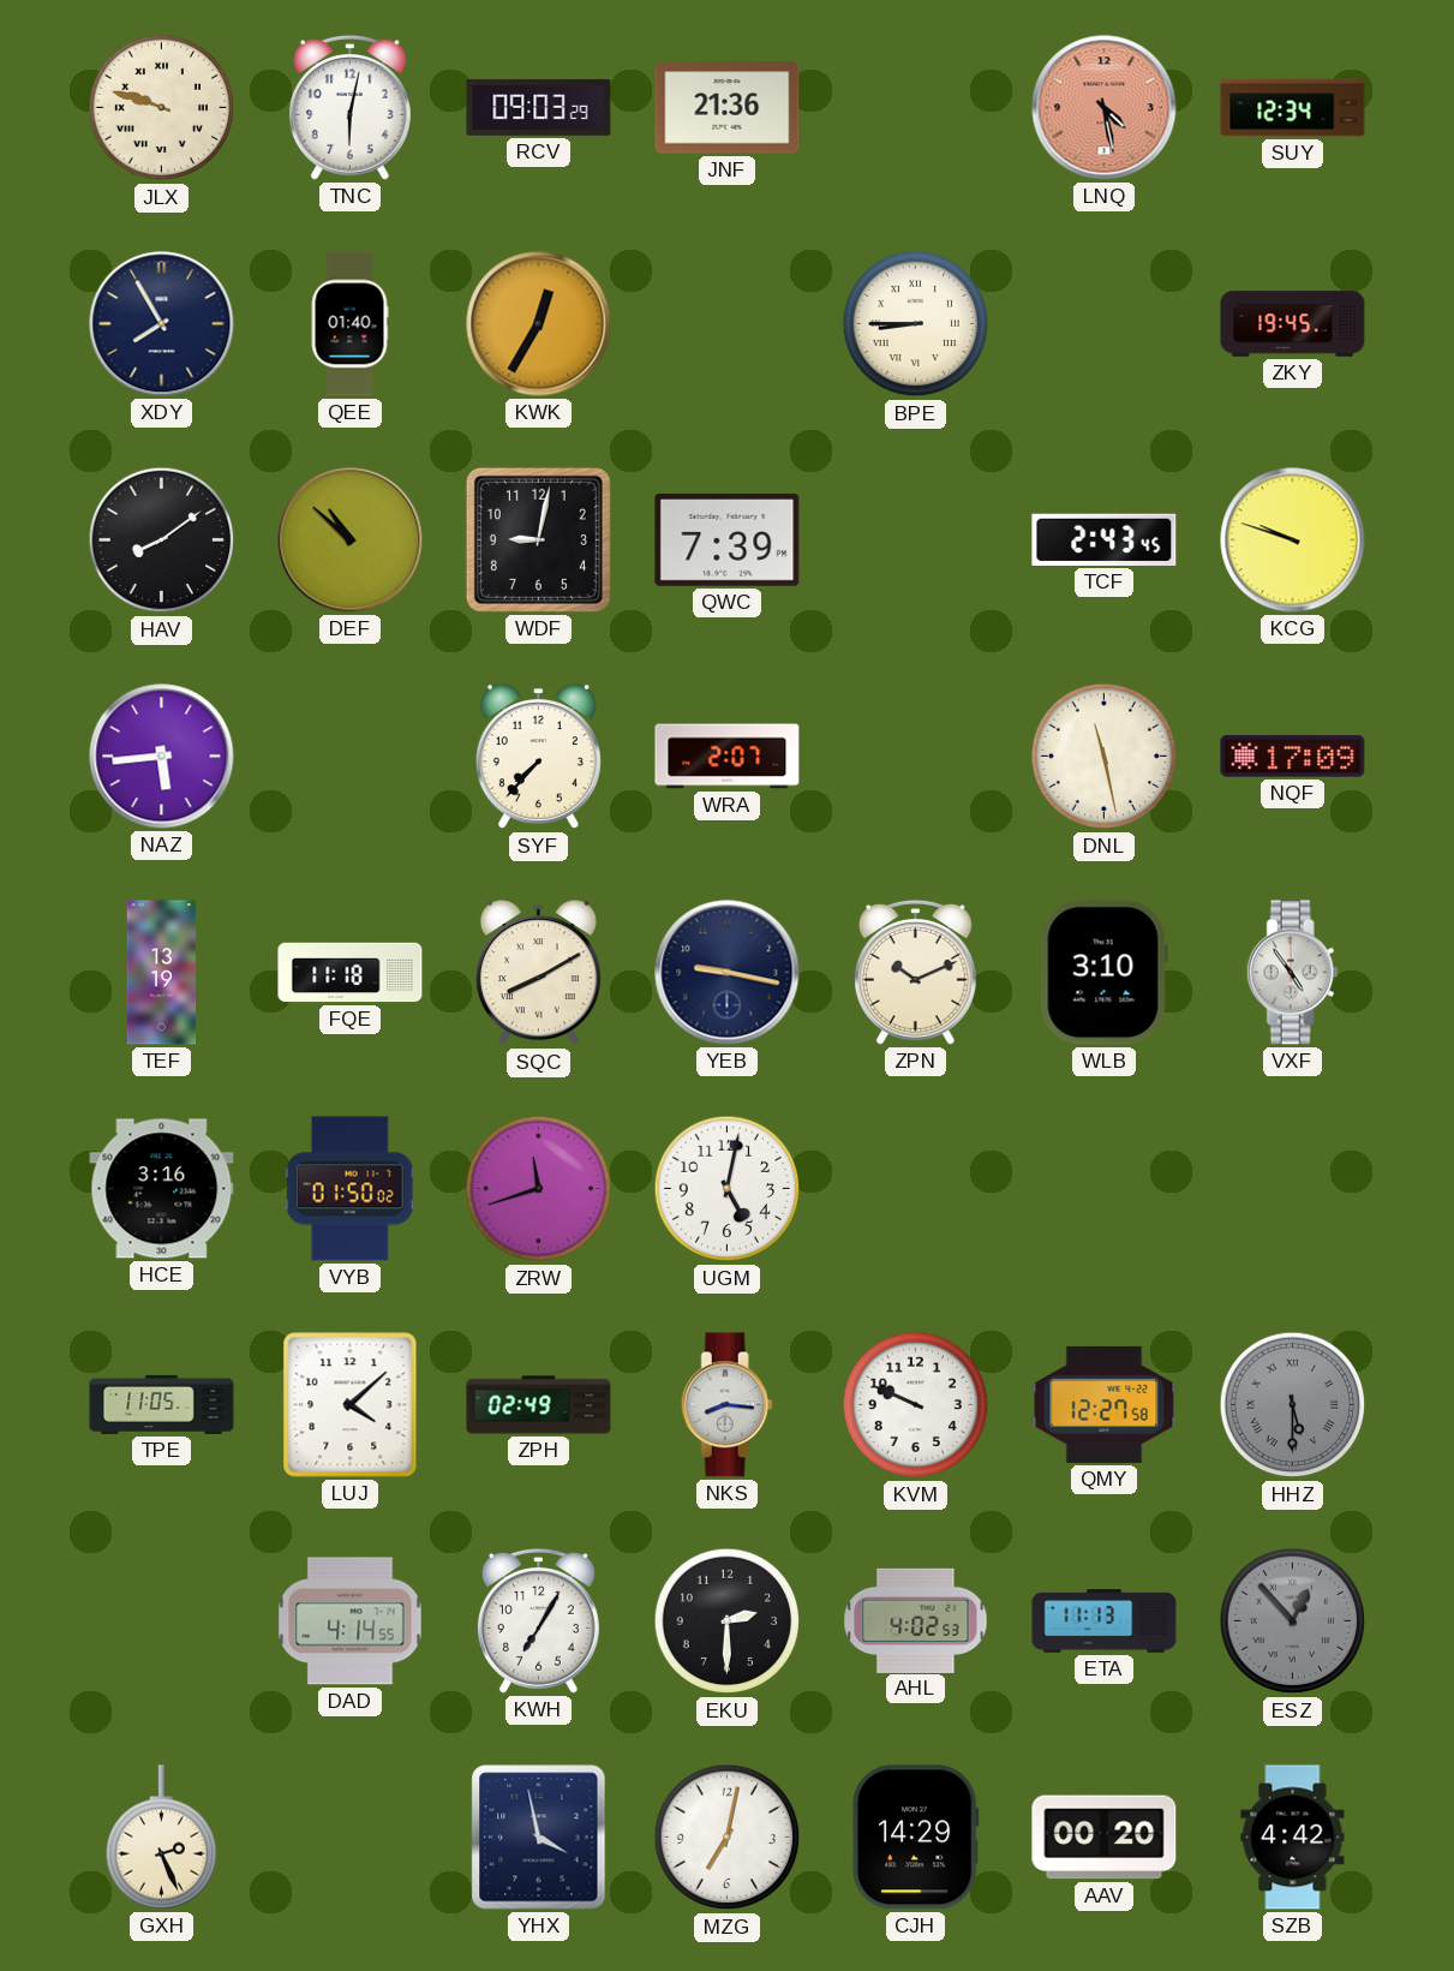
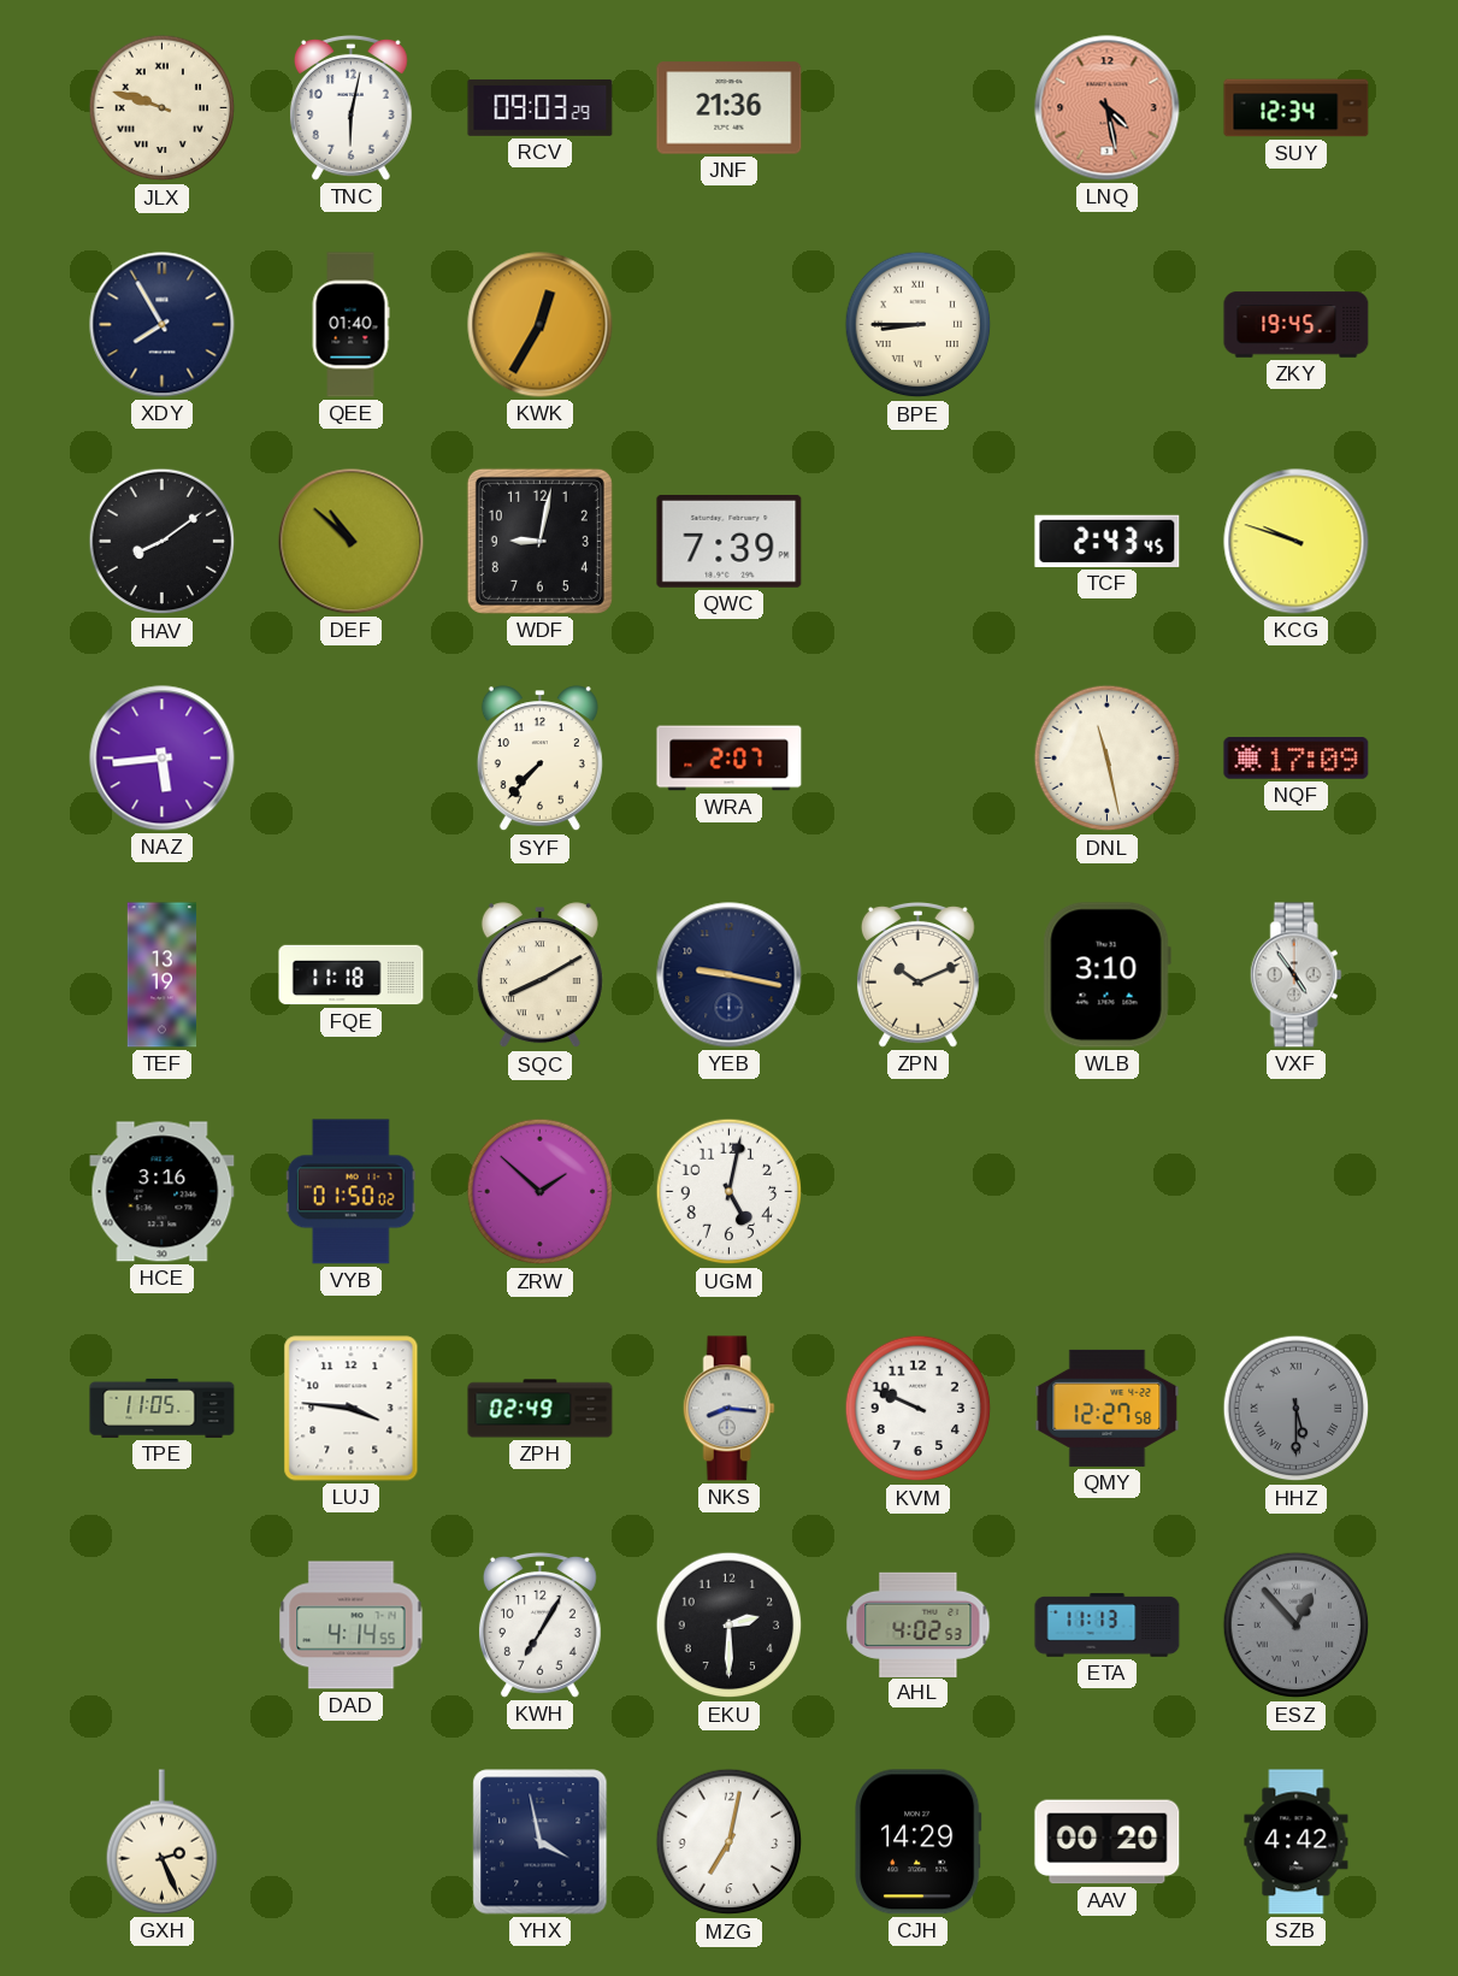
ZRW: 11:42 -> 1:52 (541, 1192)
LUJ: 4:08 -> 3:46 (352, 1409)
